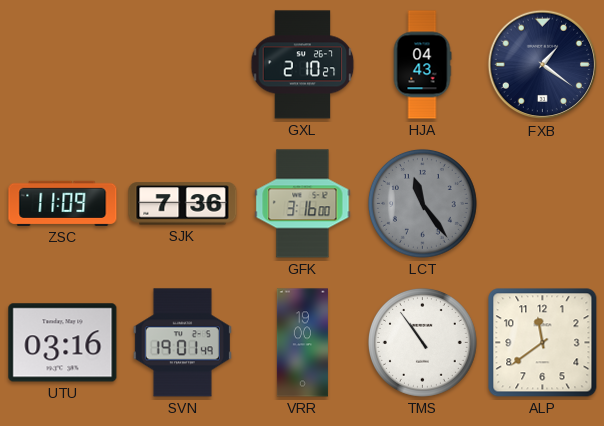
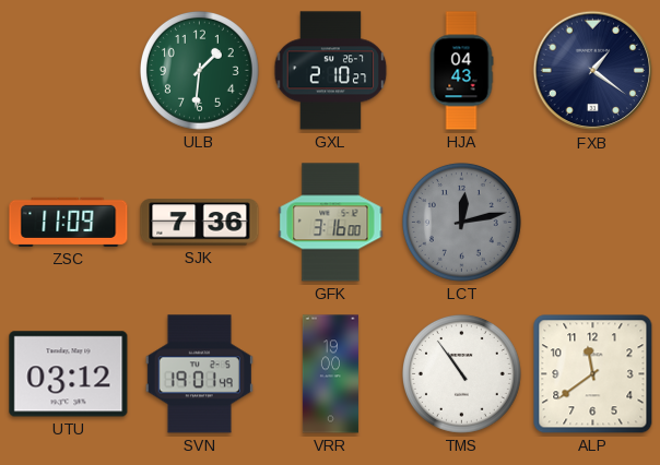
ULB: none -> 1:31 (199, 70)
LCT: 11:24 -> 12:13 (461, 222)
UTU: 03:16 -> 03:12 (69, 374)
